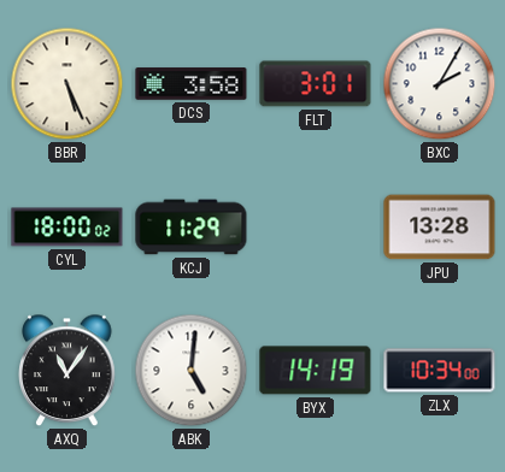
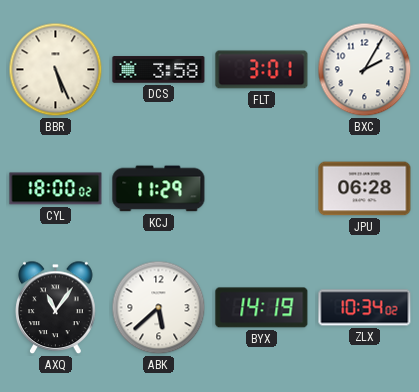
JPU: 13:28 -> 06:28 (365, 189)
ABK: 5:01 -> 5:38 (159, 308)
ZLX: 10:34:00 -> 10:34:02 (365, 308)
